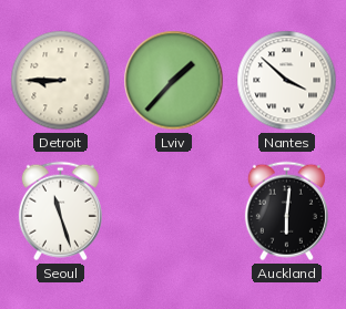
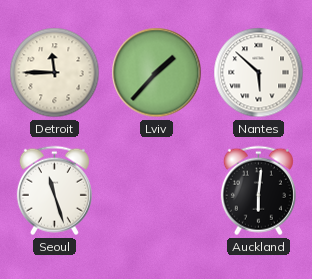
Detroit: 8:45 -> 11:45 (55, 73)
Nantes: 3:52 -> 5:52 (259, 73)
